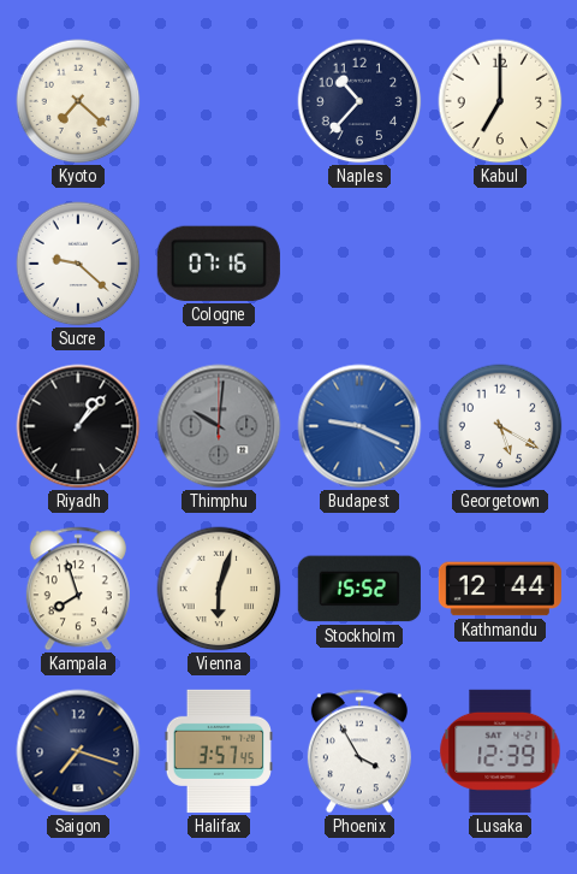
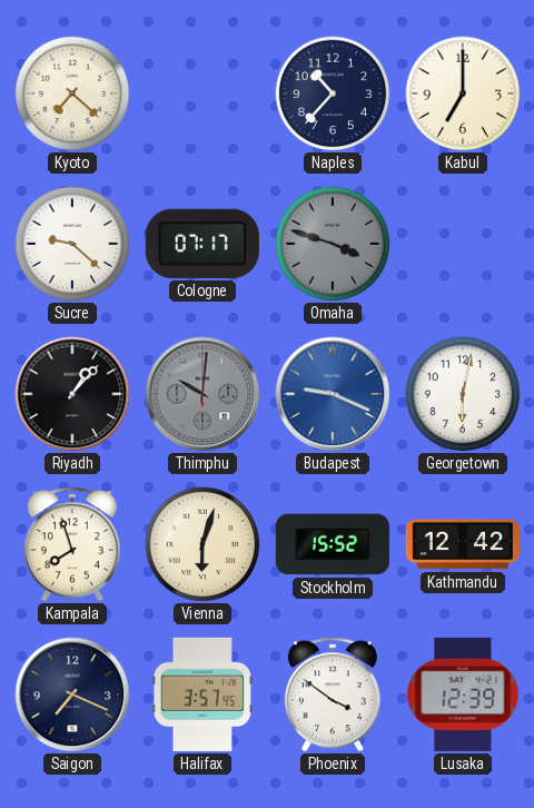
Cologne: 07:16 -> 07:17 (202, 244)
Omaha: none -> 3:48 (333, 244)
Georgetown: 5:20 -> 6:02 (463, 394)
Kathmandu: 12:44 -> 12:42 (463, 544)
Saigon: 7:18 -> 7:19 (72, 694)
Phoenix: 3:55 -> 3:51 (333, 694)
